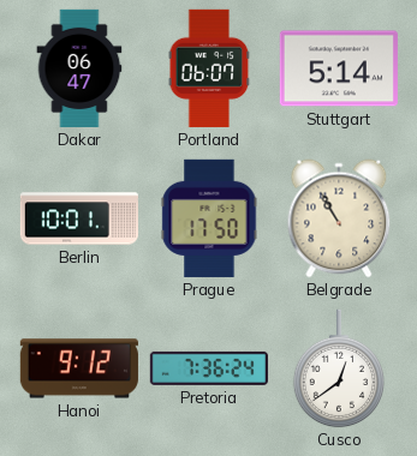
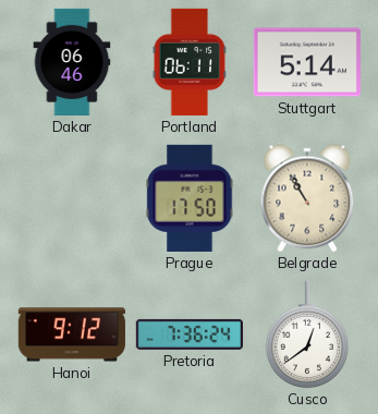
Dakar: 06:47 -> 06:46 (72, 62)
Portland: 06:07 -> 06:11 (190, 62)
Berlin: 10:01 -> none (78, 218)
